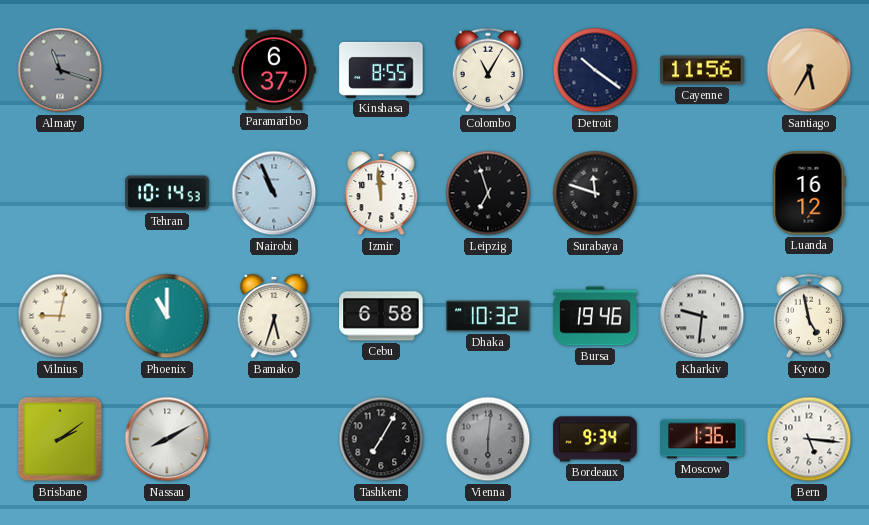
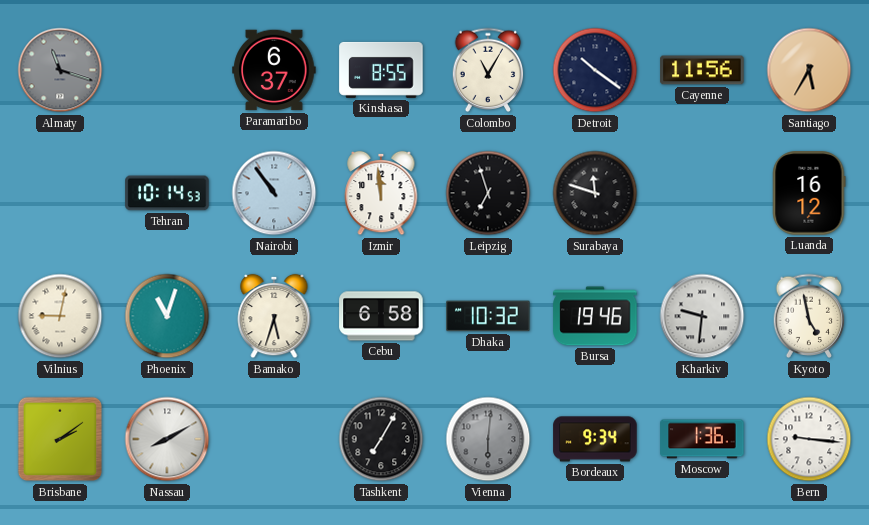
Nairobi: 10:56 -> 10:54 (274, 193)
Phoenix: 11:00 -> 11:03 (167, 316)
Bern: 5:16 -> 9:16 (809, 439)
